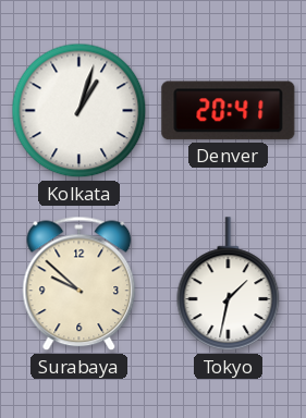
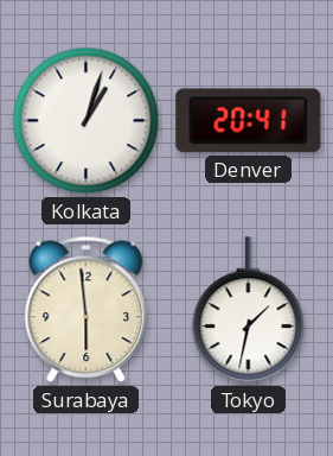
Surabaya: 9:52 -> 5:59 (87, 310)
